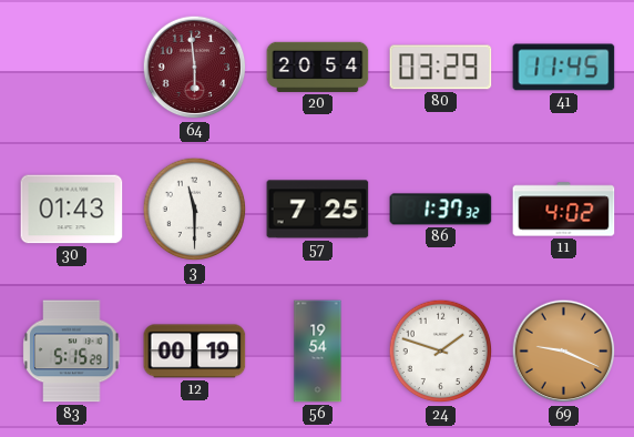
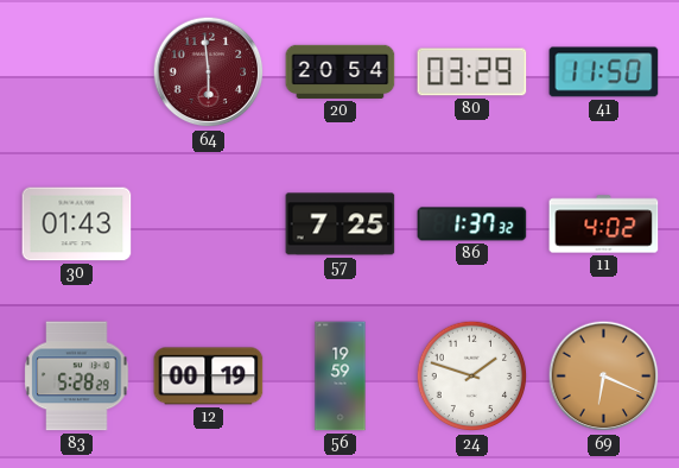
41: 11:45 -> 11:50 (604, 72)
3: 11:30 -> none (195, 210)
83: 5:15 -> 5:28 (77, 377)
56: 19:54 -> 19:59 (341, 377)
69: 9:19 -> 6:19 (604, 377)
